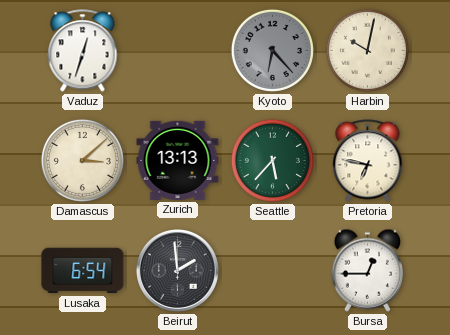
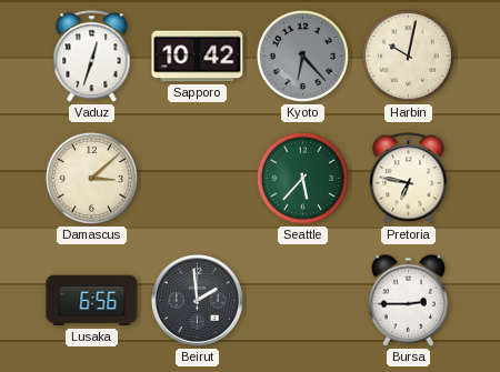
Sapporo: none -> 10:42 (198, 57)
Zurich: 13:13 -> none (178, 160)
Lusaka: 6:54 -> 6:56 (92, 301)
Bursa: 12:45 -> 2:45 (408, 300)
